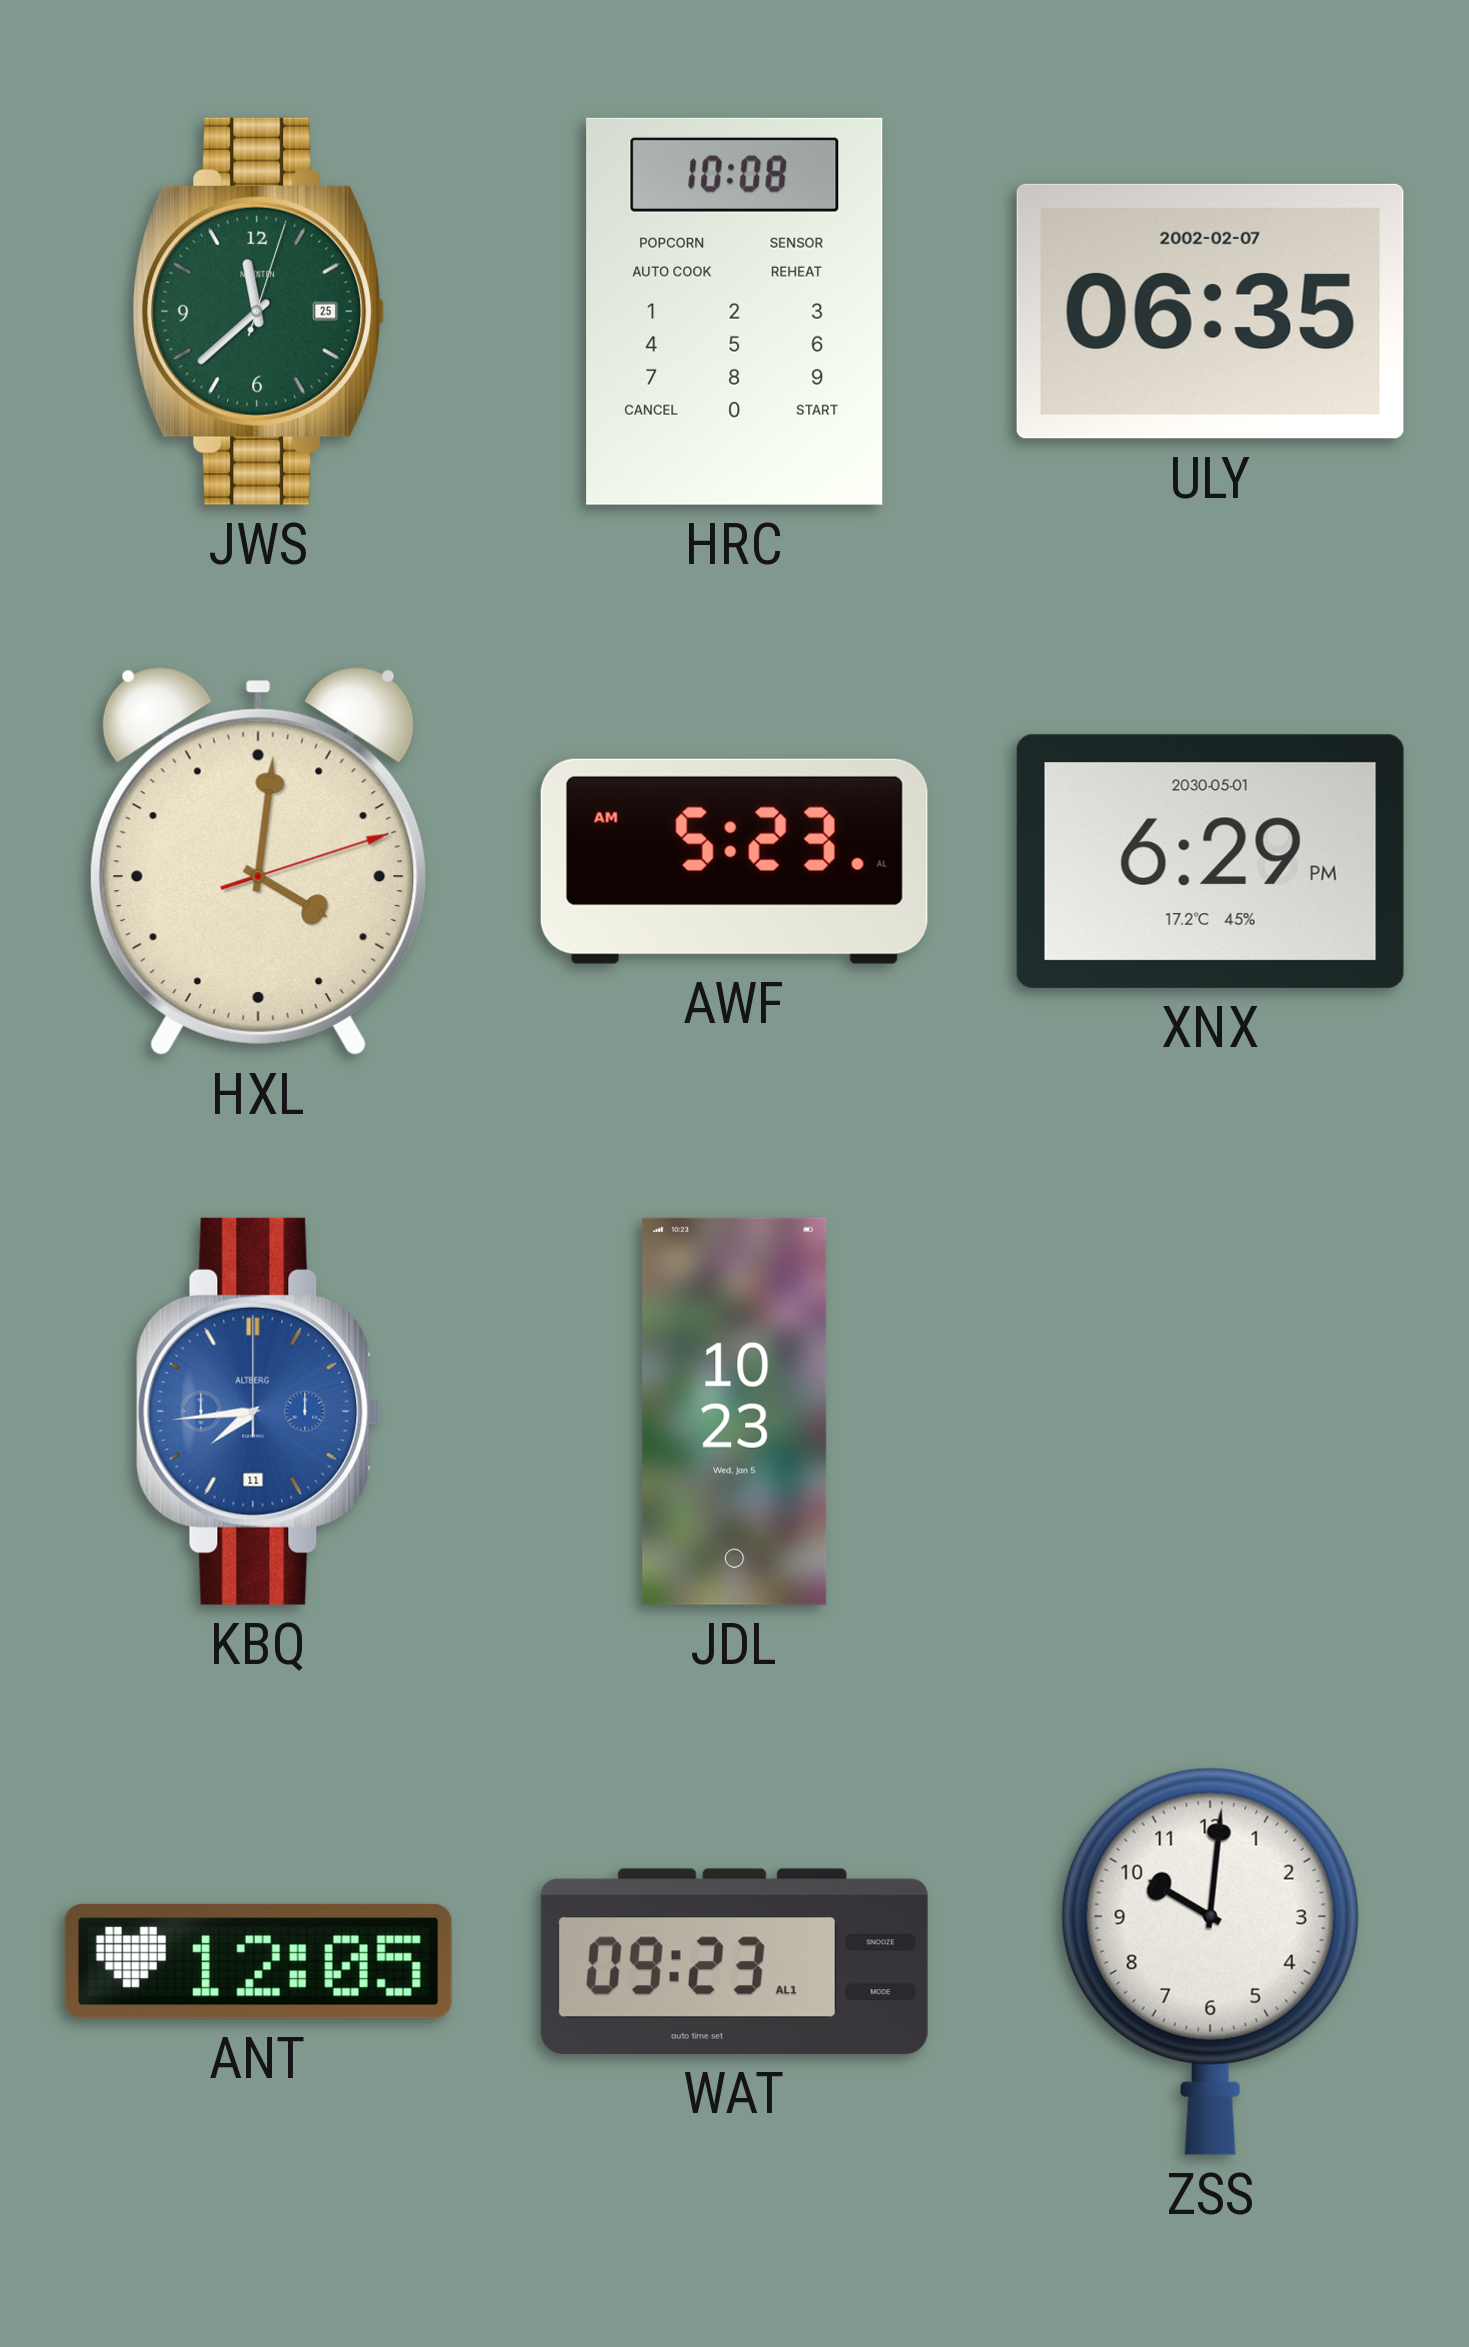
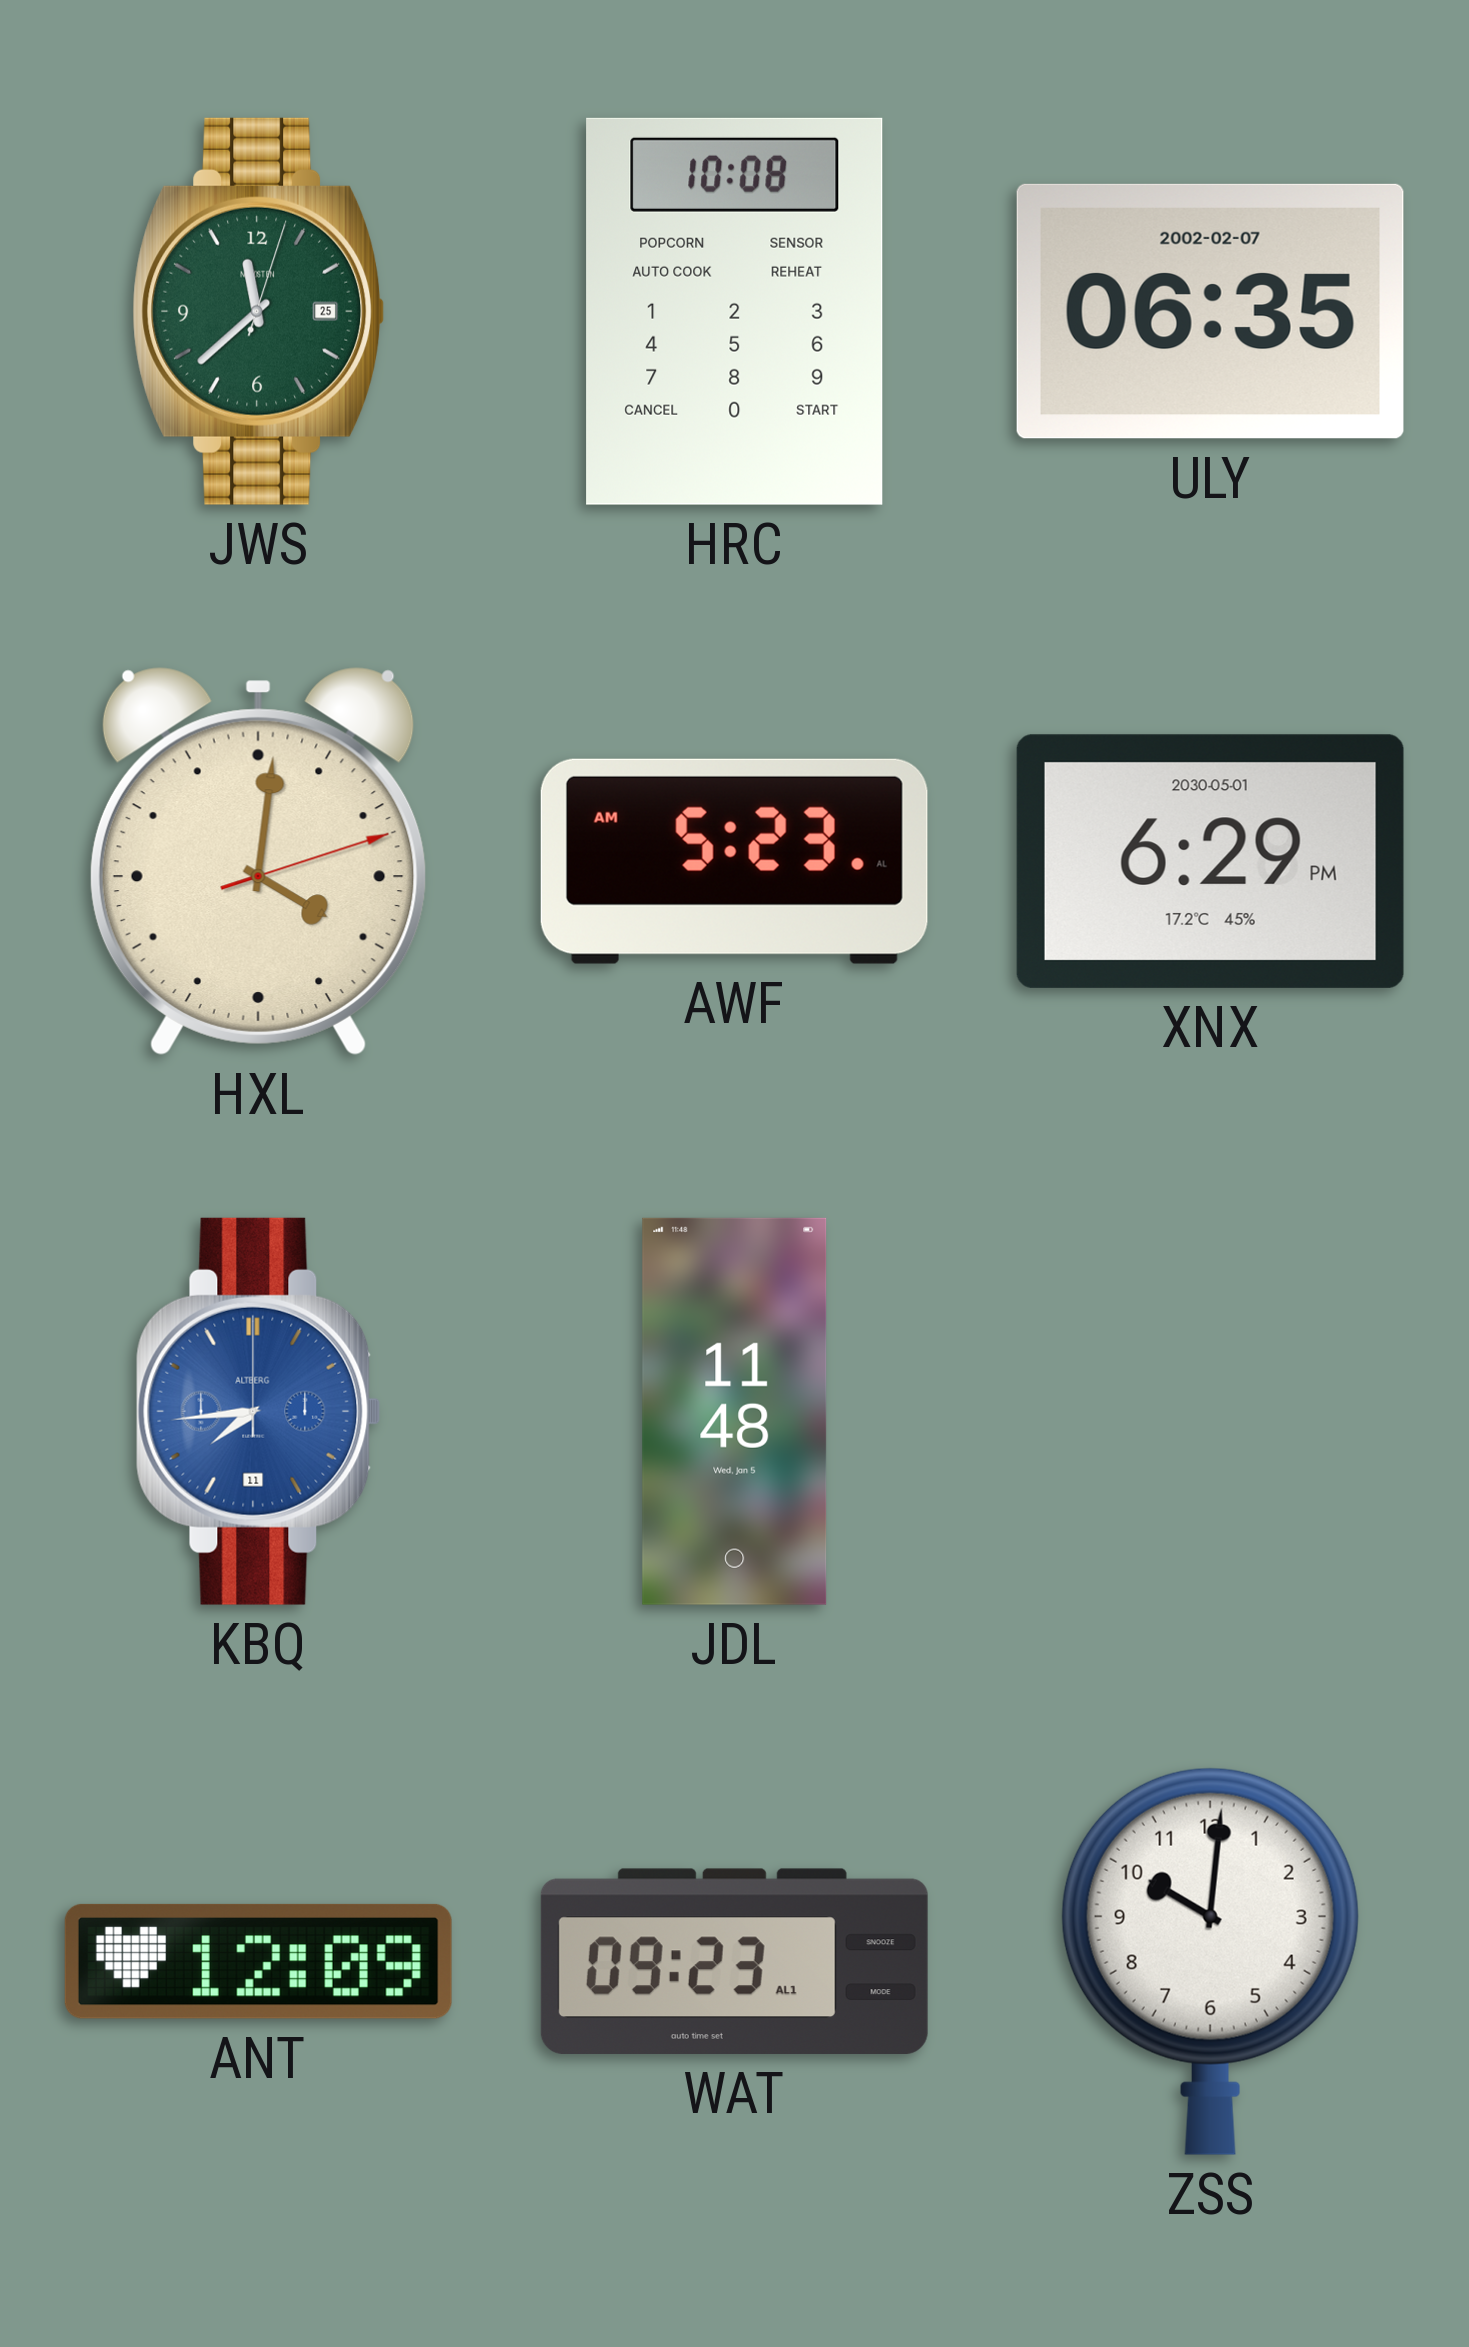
JDL: 10:23 -> 11:48 (735, 1411)
ANT: 12:05 -> 12:09 (258, 1961)
